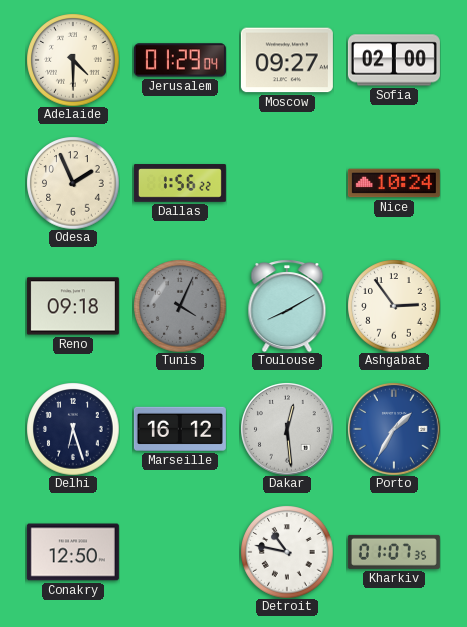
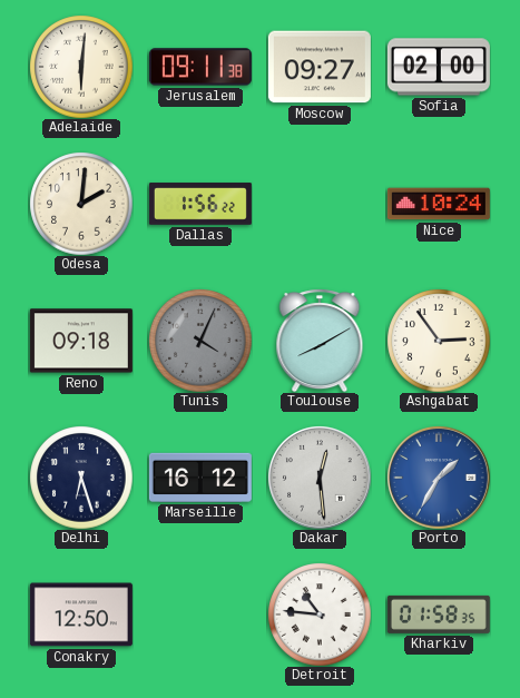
Adelaide: 4:30 -> 6:01 (81, 67)
Jerusalem: 01:29 -> 09:11 (200, 67)
Odesa: 1:56 -> 2:01 (81, 204)
Detroit: 10:47 -> 10:46 (320, 615)
Kharkiv: 01:07 -> 01:58 (439, 615)
